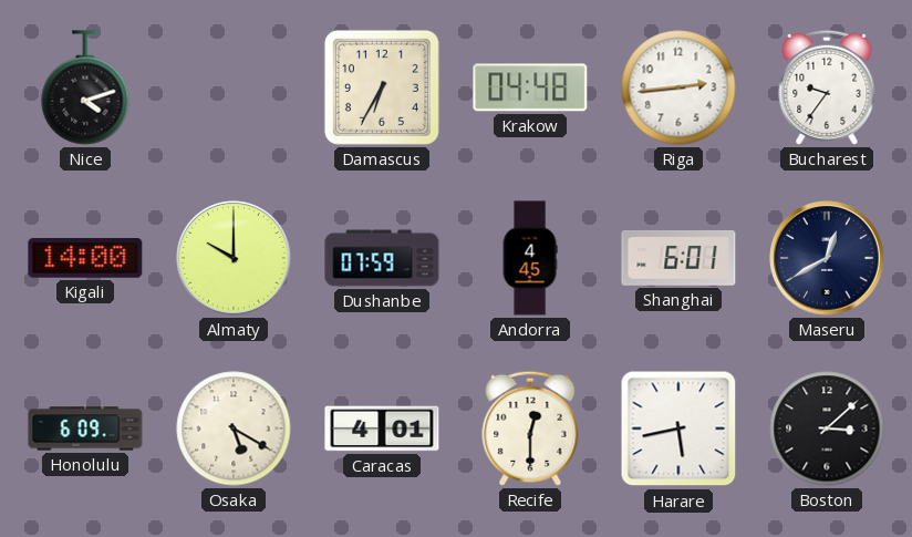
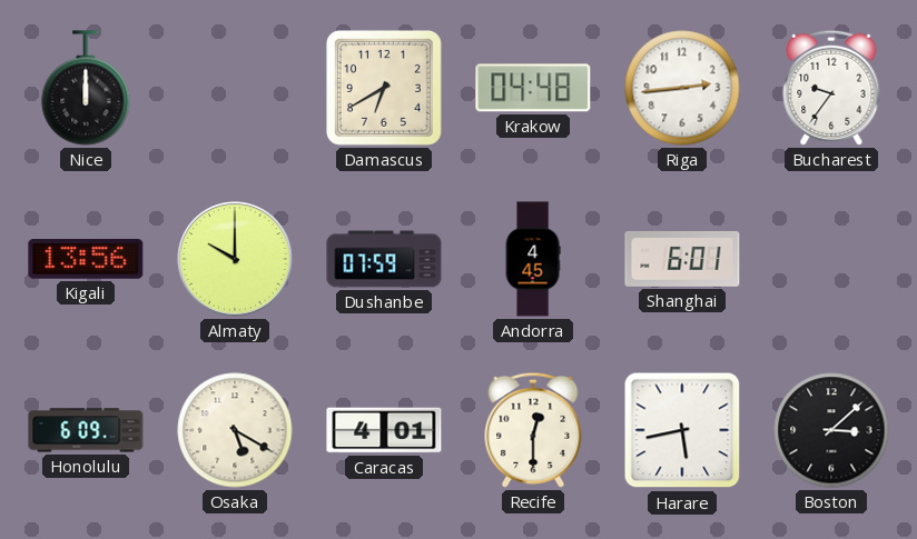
Nice: 4:12 -> 12:00 (86, 88)
Damascus: 6:35 -> 6:40 (384, 88)
Kigali: 14:00 -> 13:56 (86, 259)
Maseru: 12:40 -> none (827, 258)
